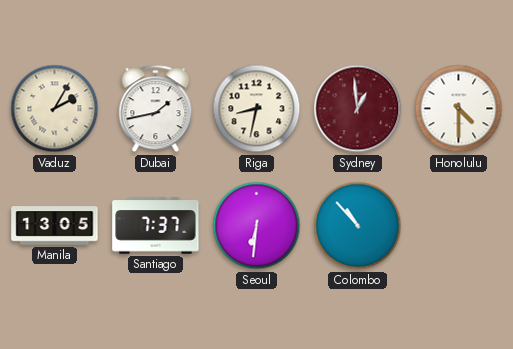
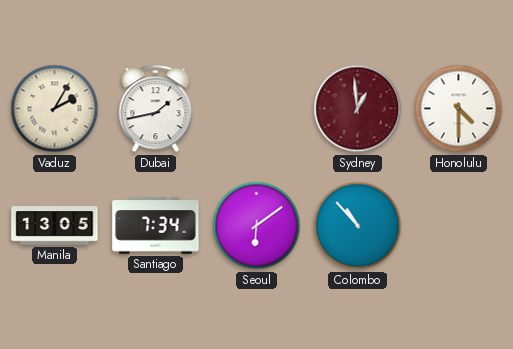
Riga: 8:32 -> none (257, 109)
Santiago: 7:37 -> 7:34 (156, 226)
Seoul: 6:31 -> 6:09 (257, 226)
